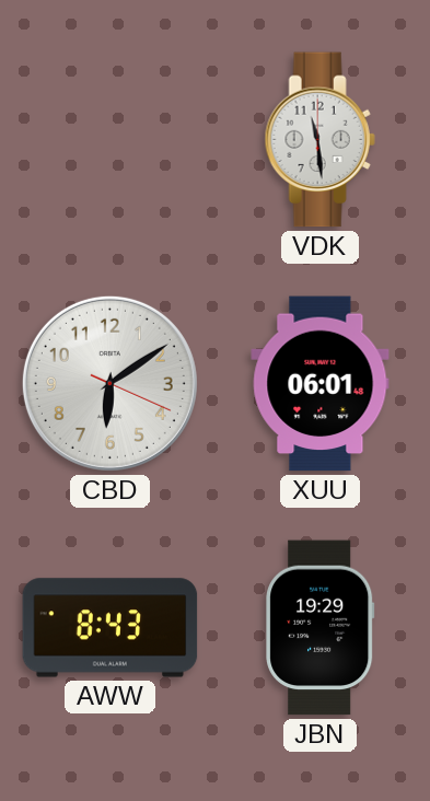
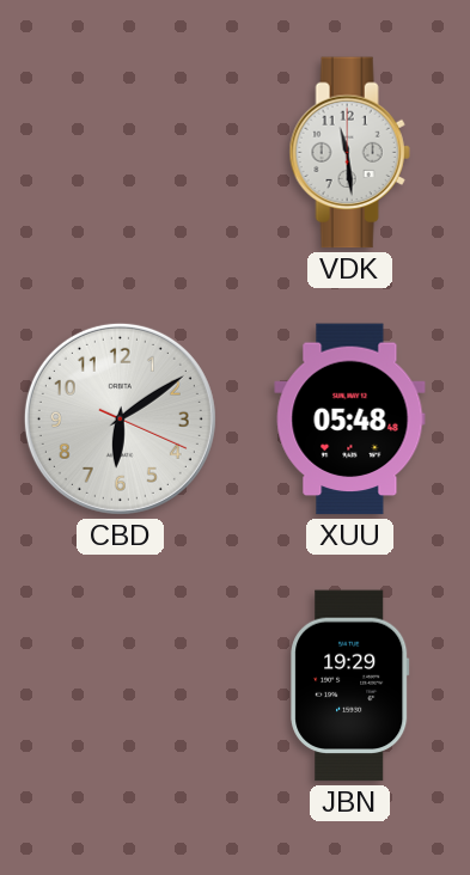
XUU: 06:01 -> 05:48 (350, 420)
AWW: 8:43 -> none (111, 628)
